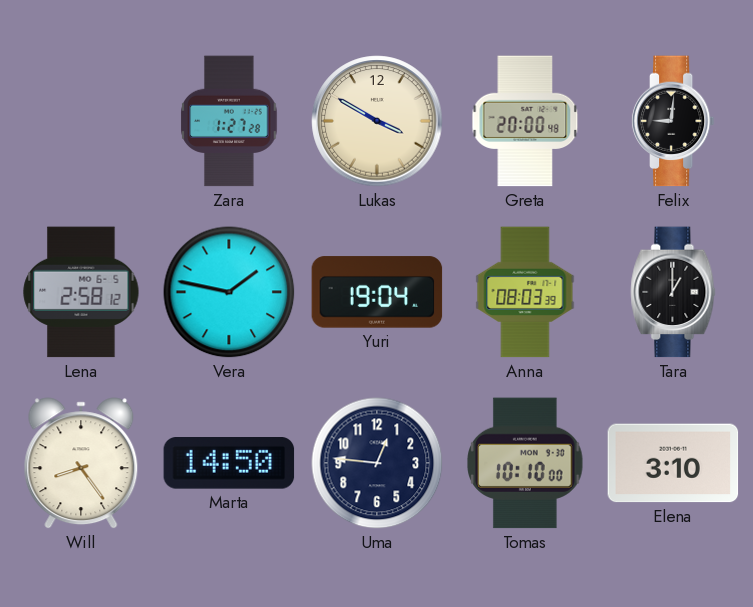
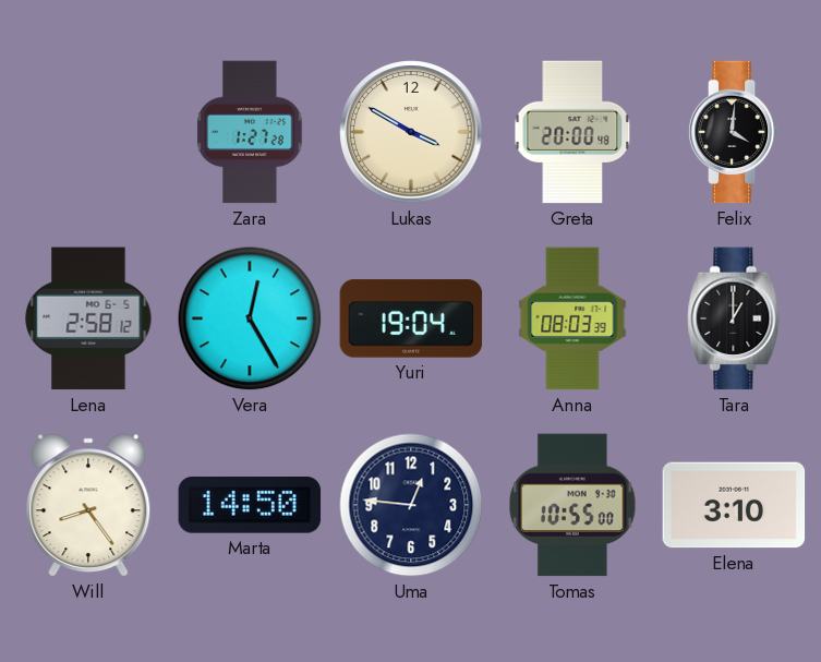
Felix: 9:01 -> 4:01 (734, 132)
Vera: 1:47 -> 12:25 (250, 318)
Tomas: 10:10 -> 10:55 (572, 505)
